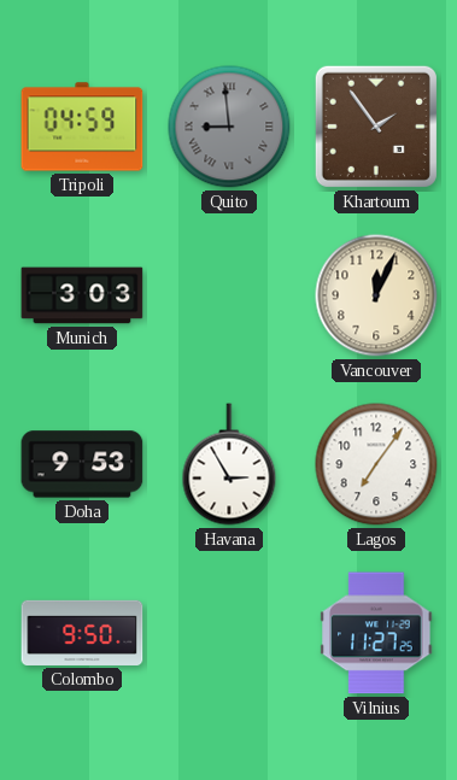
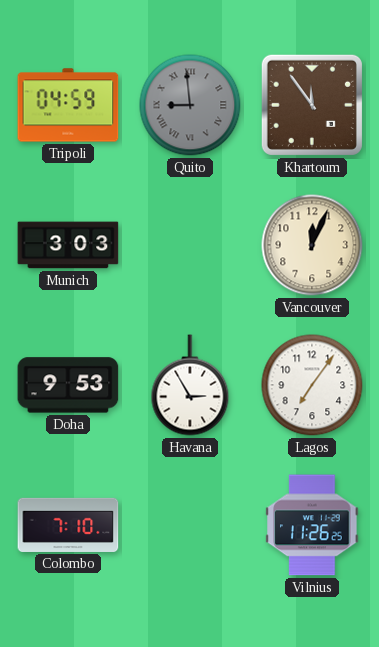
Khartoum: 1:54 -> 11:54 (312, 105)
Colombo: 9:50 -> 7:10 (68, 525)
Vilnius: 11:27 -> 11:26 (312, 525)
